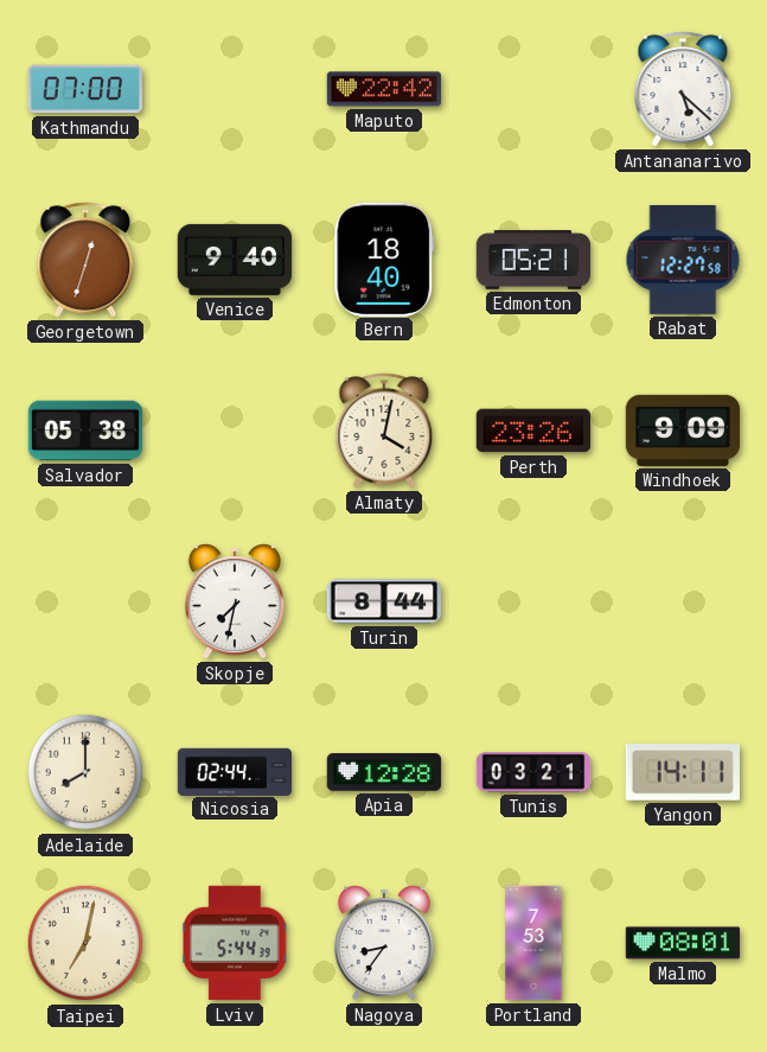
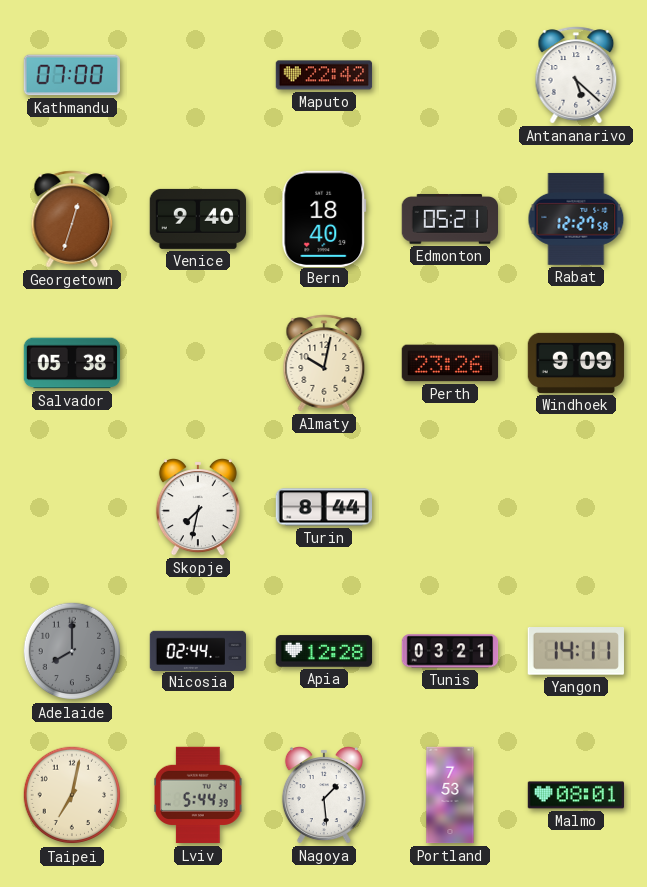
Almaty: 4:02 -> 10:02 (324, 363)
Adelaide dial: cream -> grey (72, 651)
Nagoya: 8:36 -> 1:29 (324, 795)
